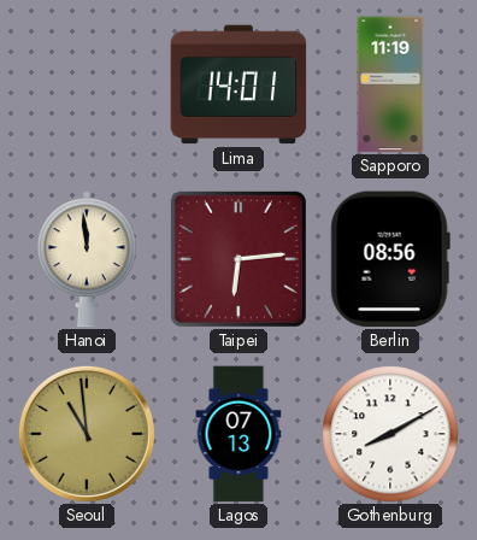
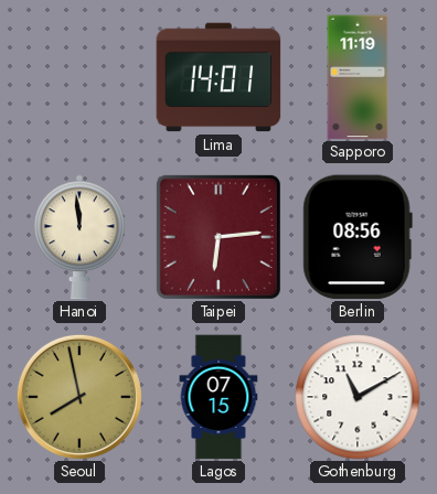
Seoul: 10:59 -> 7:58 (79, 397)
Lagos: 07:13 -> 07:15 (218, 397)
Gothenburg: 8:10 -> 11:10 (358, 397)
